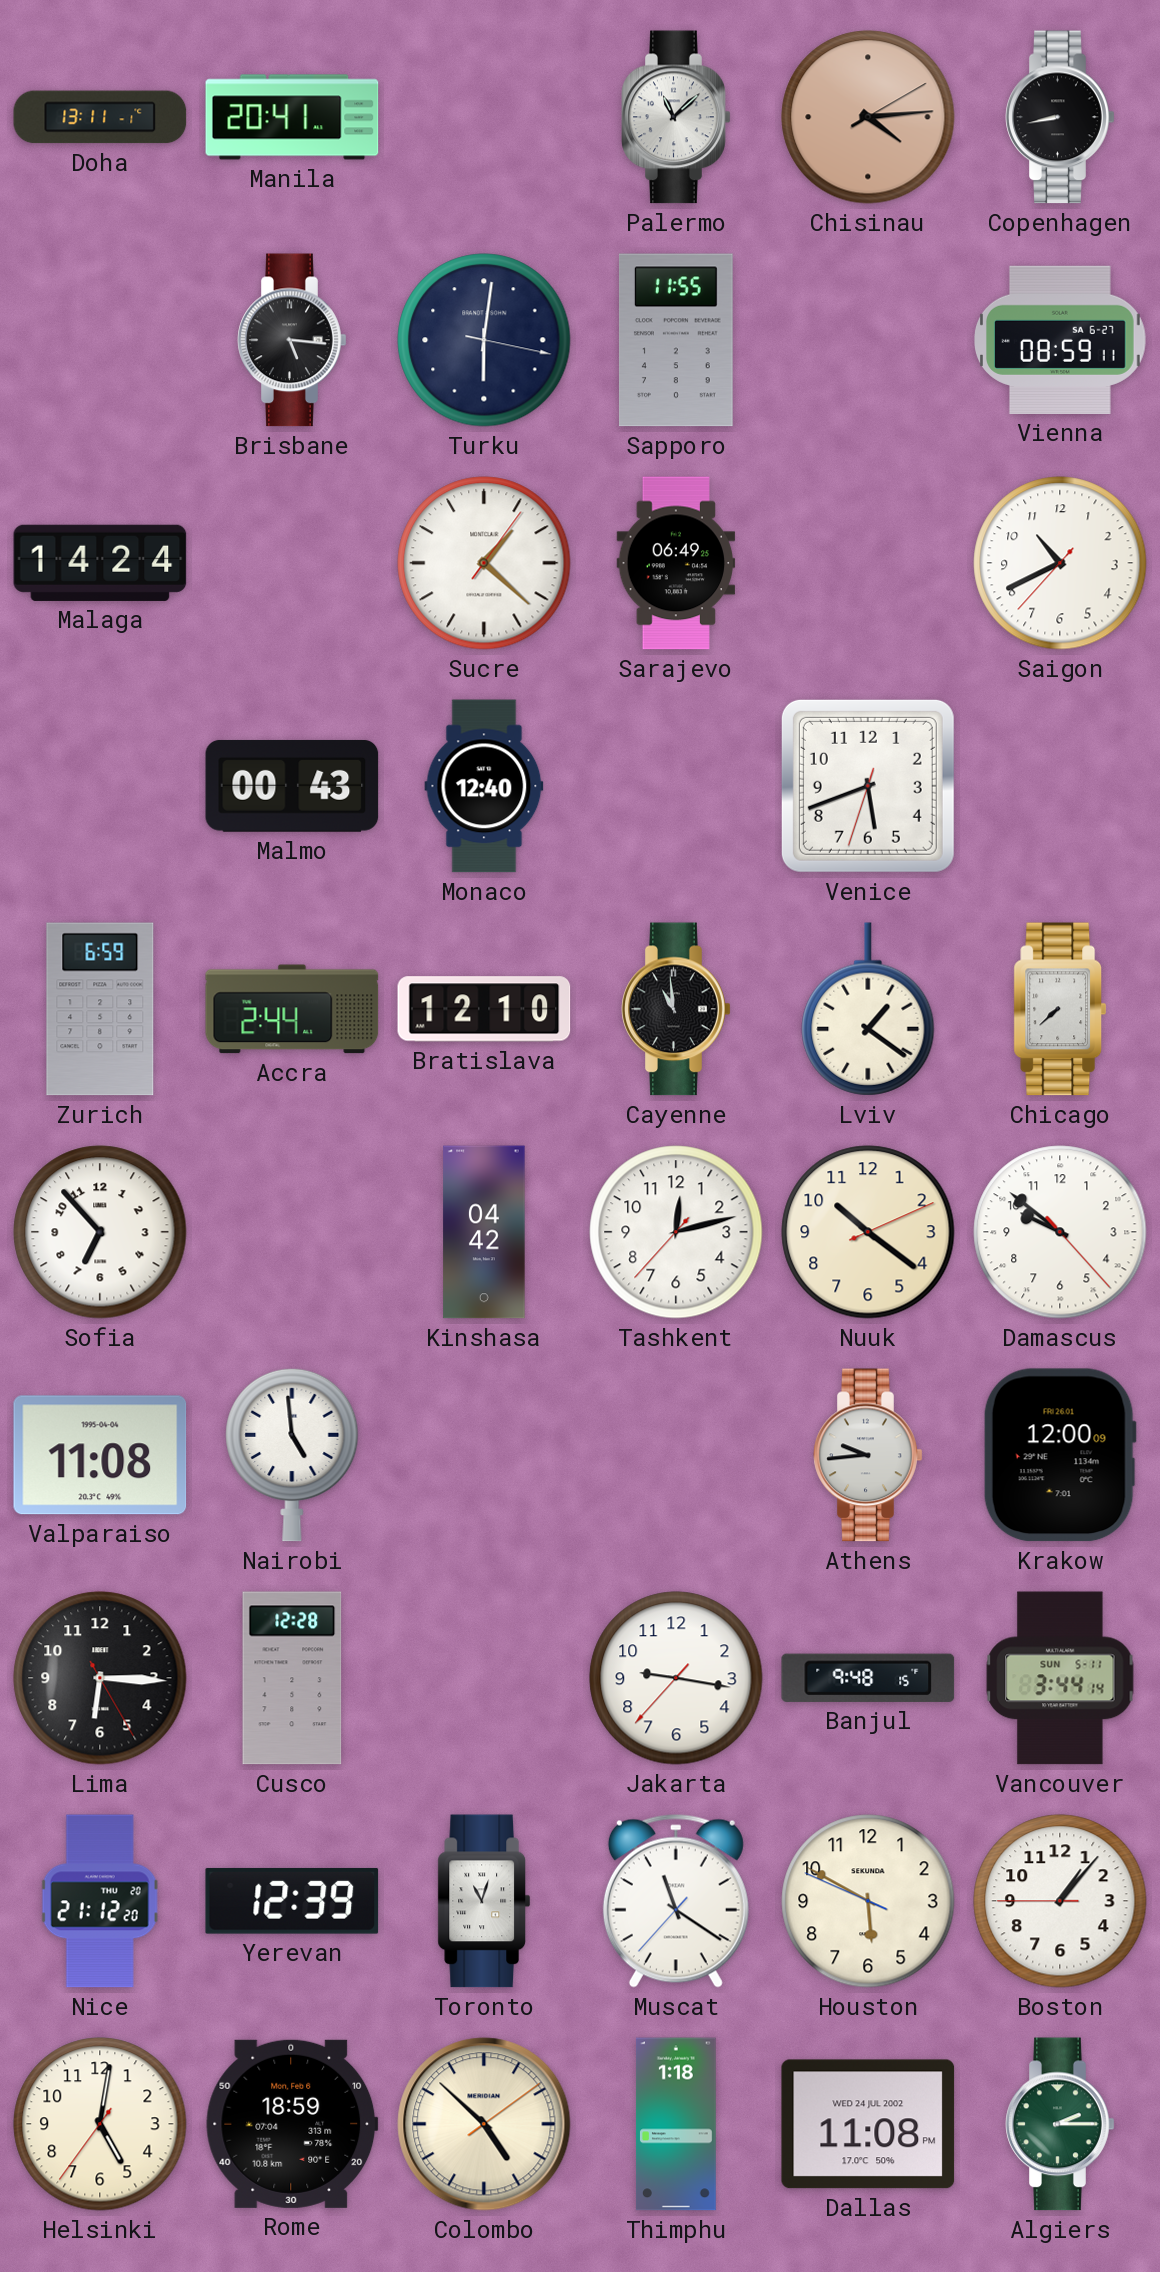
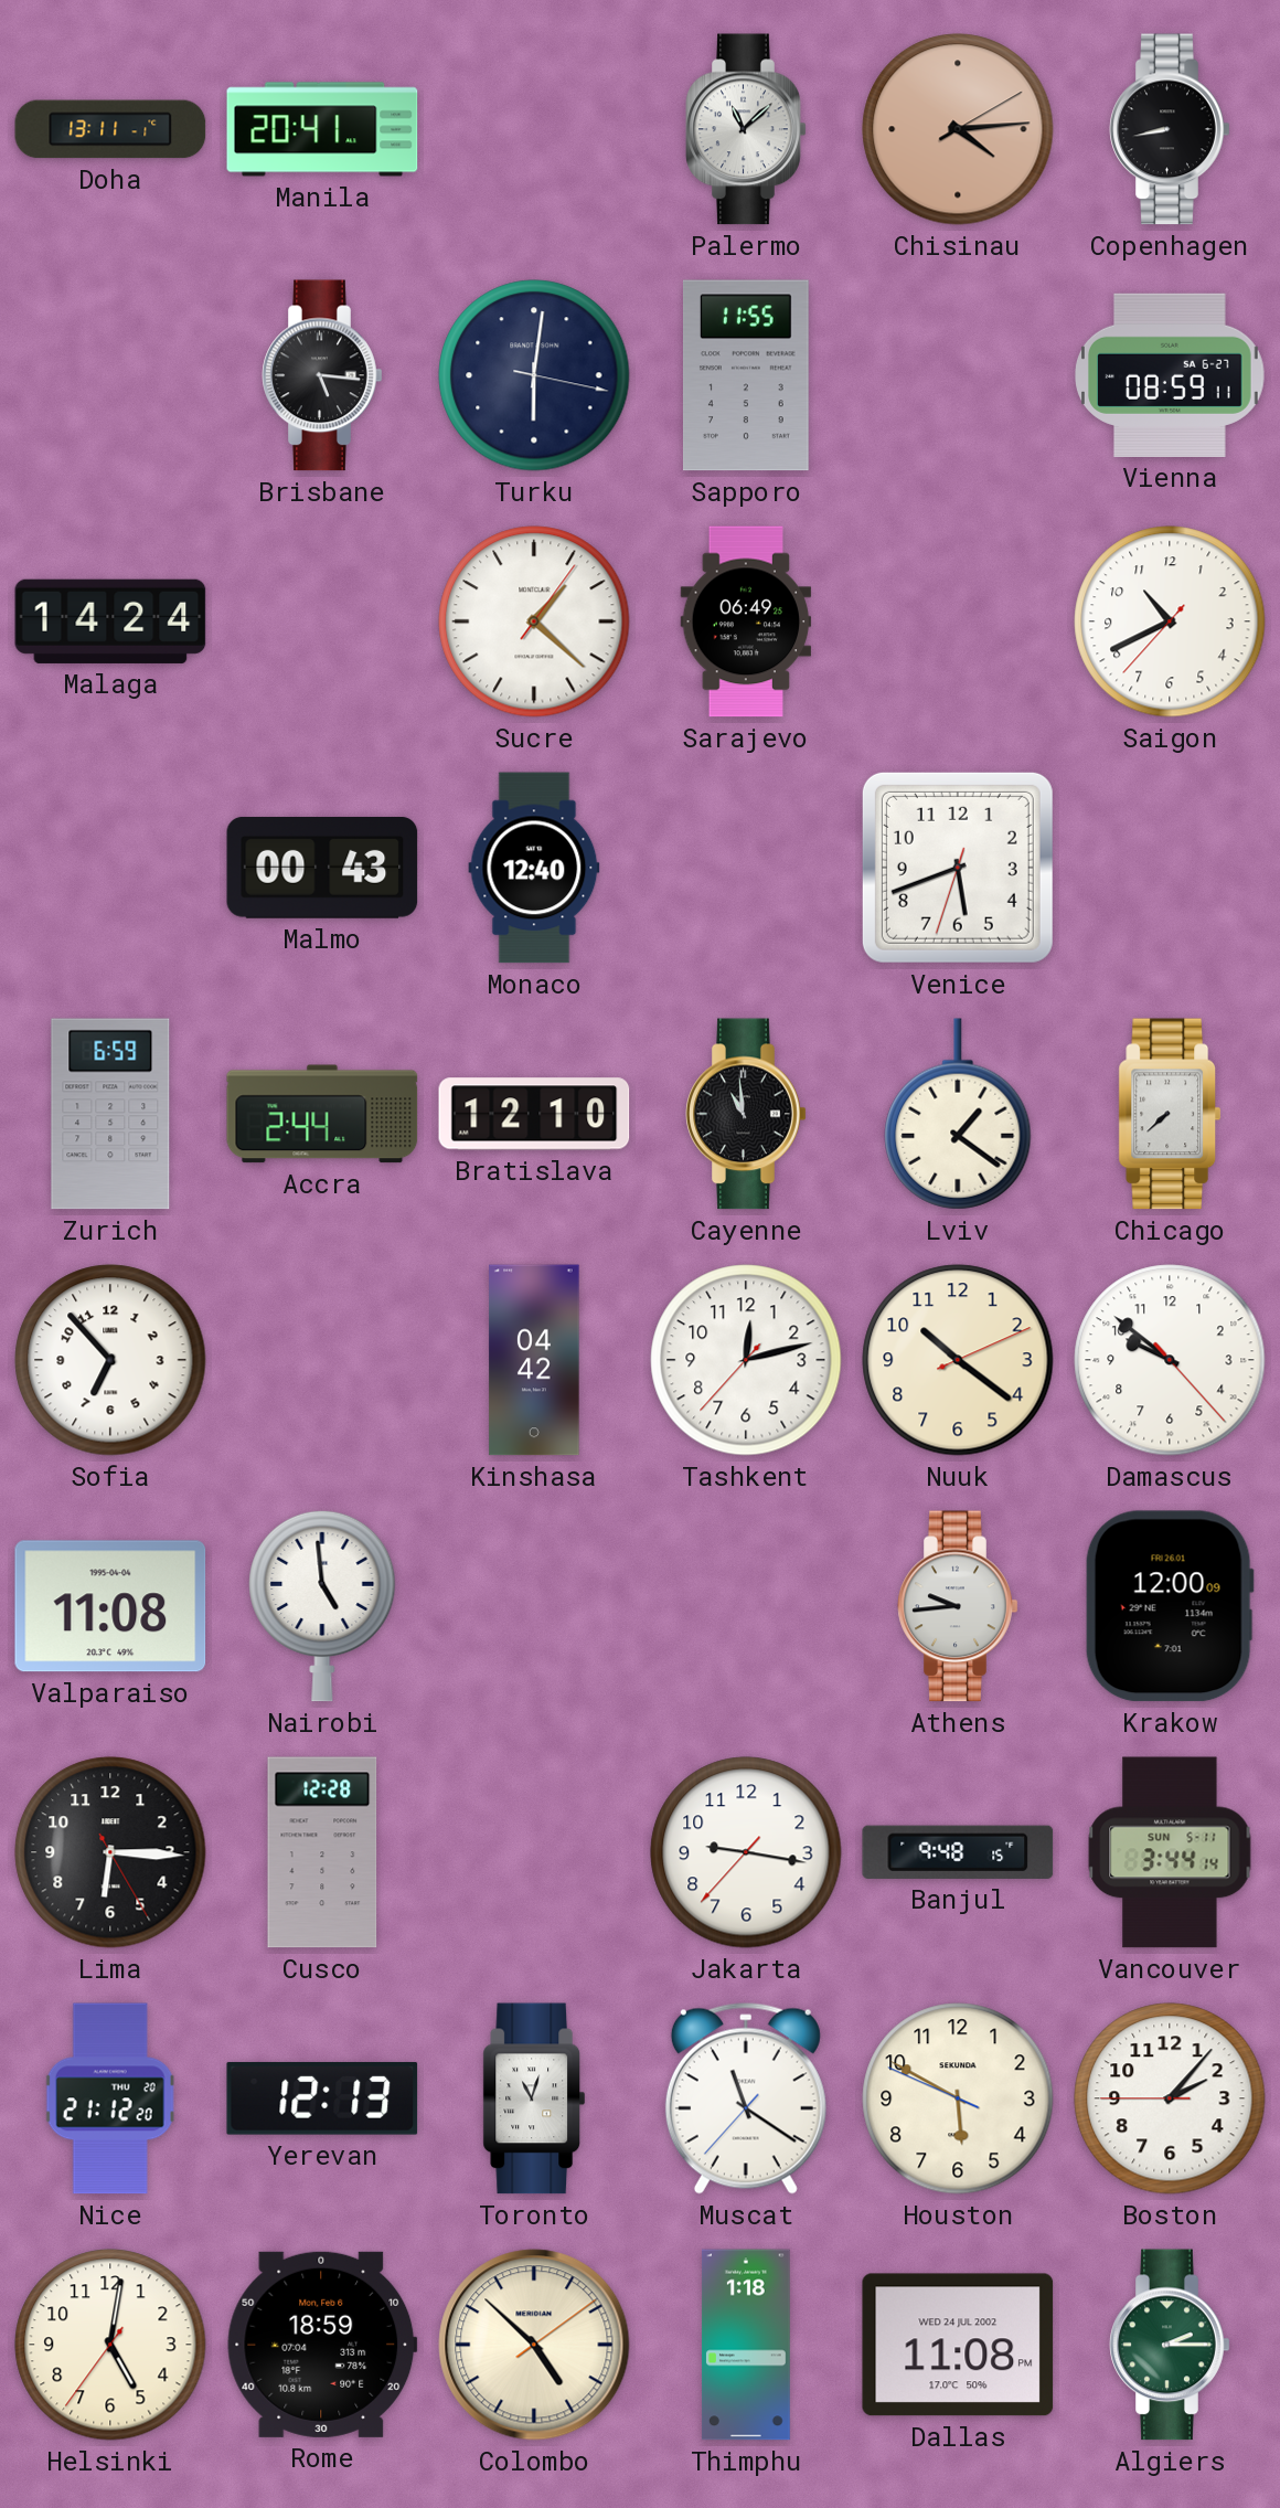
Yerevan: 12:39 -> 12:13 (322, 2098)
Boston: 1:06 -> 2:06 (1170, 2098)
